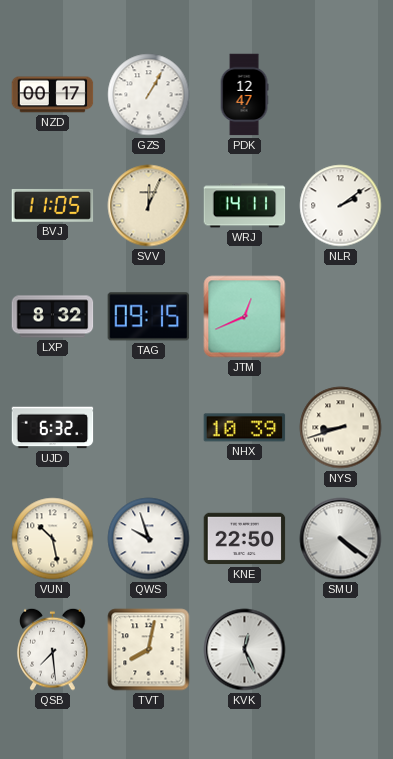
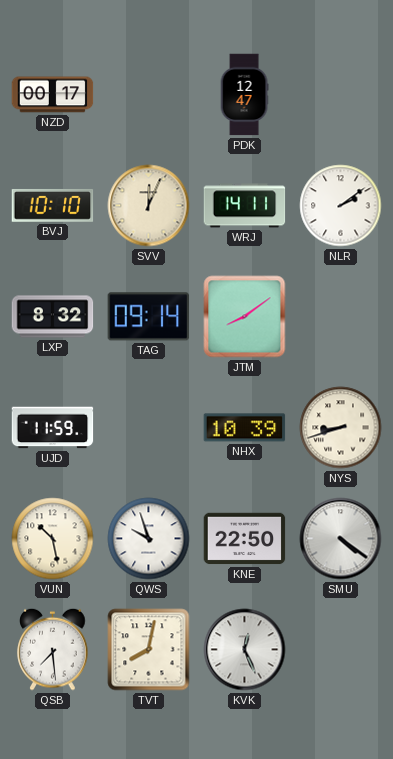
GZS: 1:05 -> none (149, 95)
BVJ: 11:05 -> 10:10 (53, 205)
TAG: 09:15 -> 09:14 (149, 317)
JTM: 12:41 -> 8:09 (245, 317)
UJD: 6:32 -> 11:59 (53, 428)
